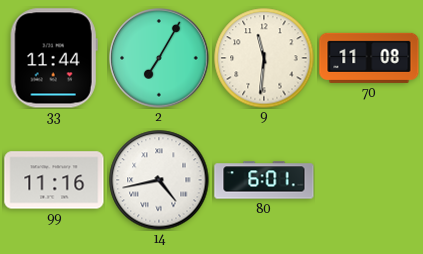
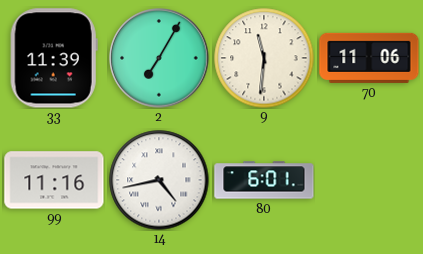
33: 11:44 -> 11:39 (54, 58)
70: 11:08 -> 11:06 (369, 58)
